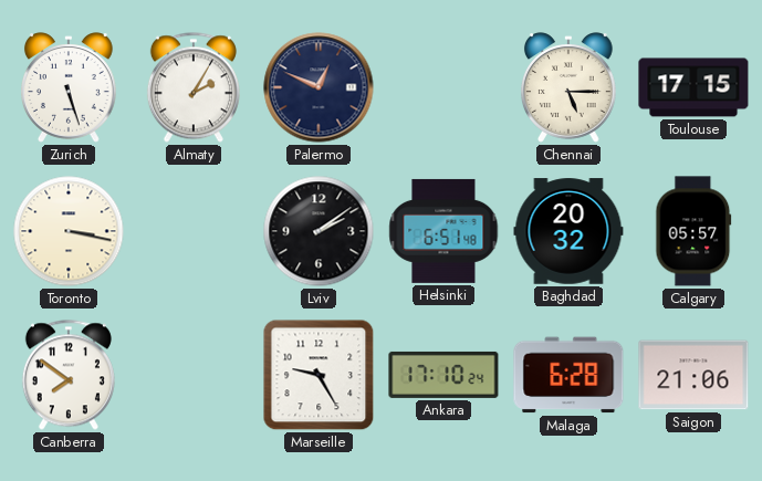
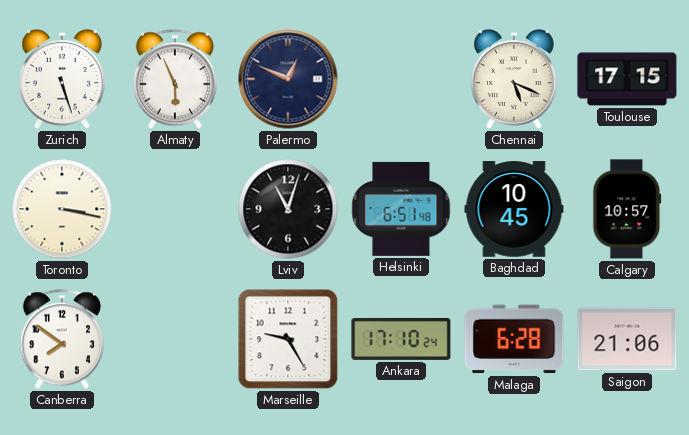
Almaty: 2:05 -> 5:56 (175, 79)
Chennai: 5:15 -> 5:19 (515, 79)
Lviv: 2:09 -> 11:03 (288, 209)
Baghdad: 20:32 -> 10:45 (514, 209)
Calgary: 05:57 -> 10:57 (627, 209)
